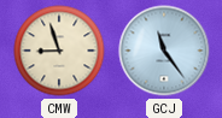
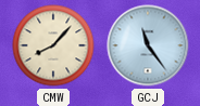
CMW: 8:57 -> 8:07 (53, 45)
